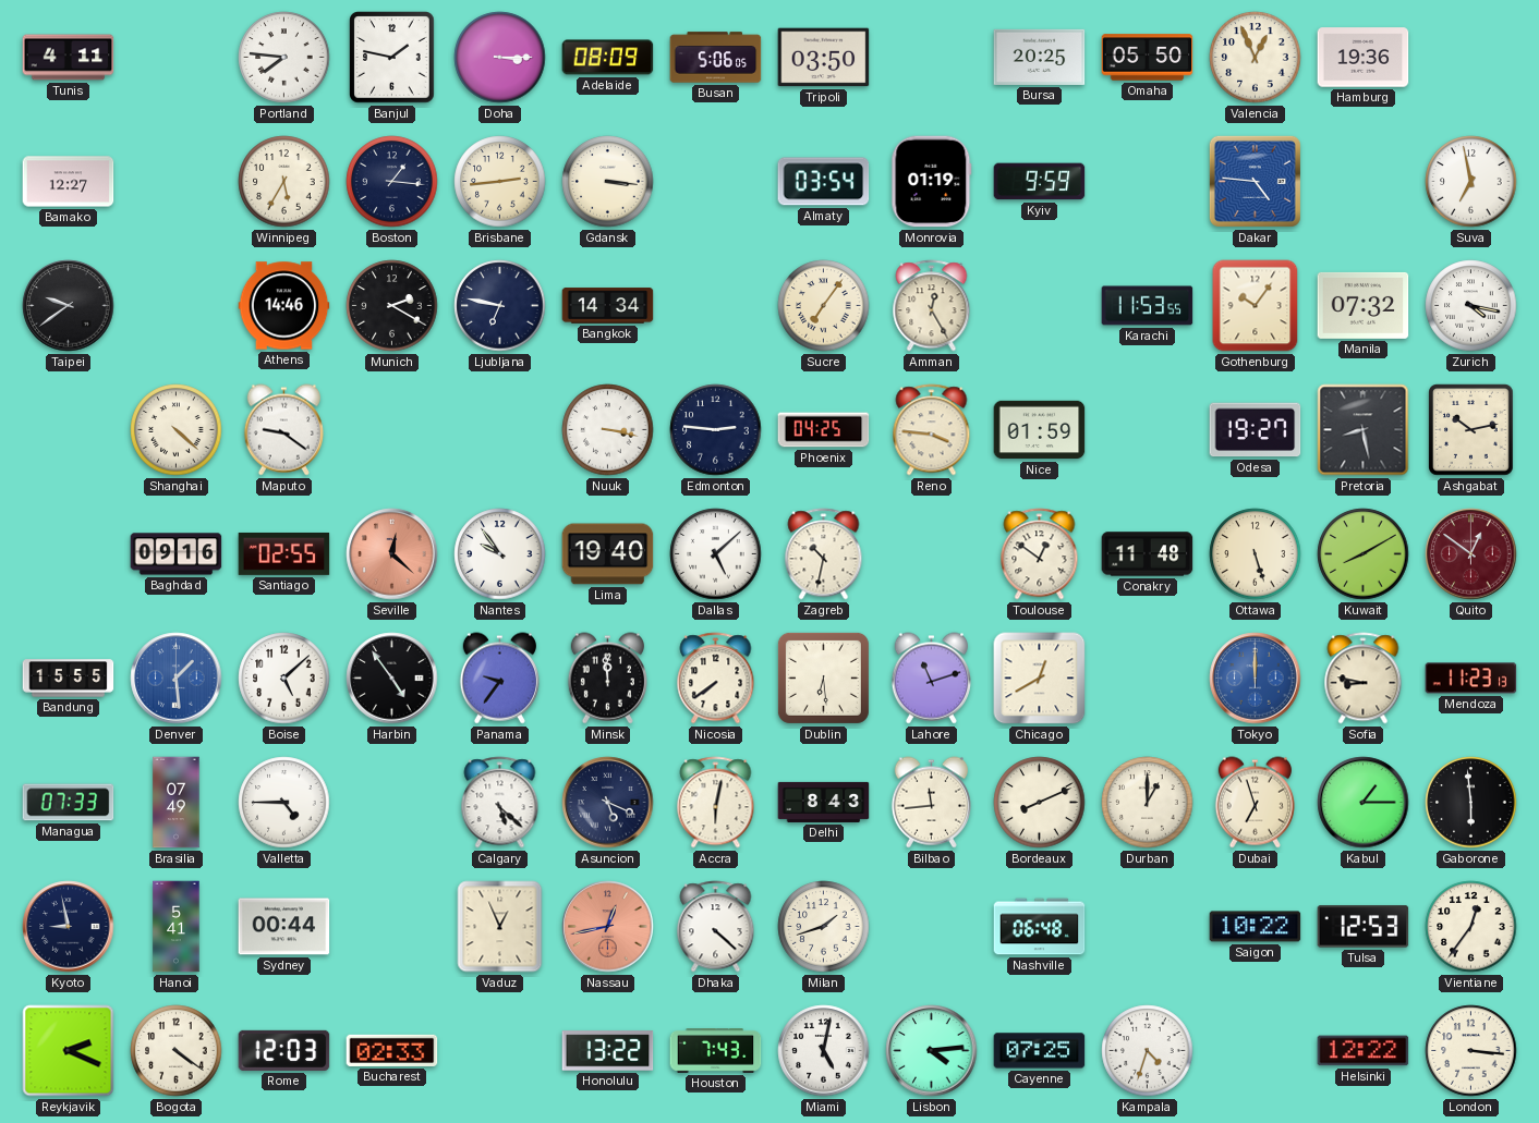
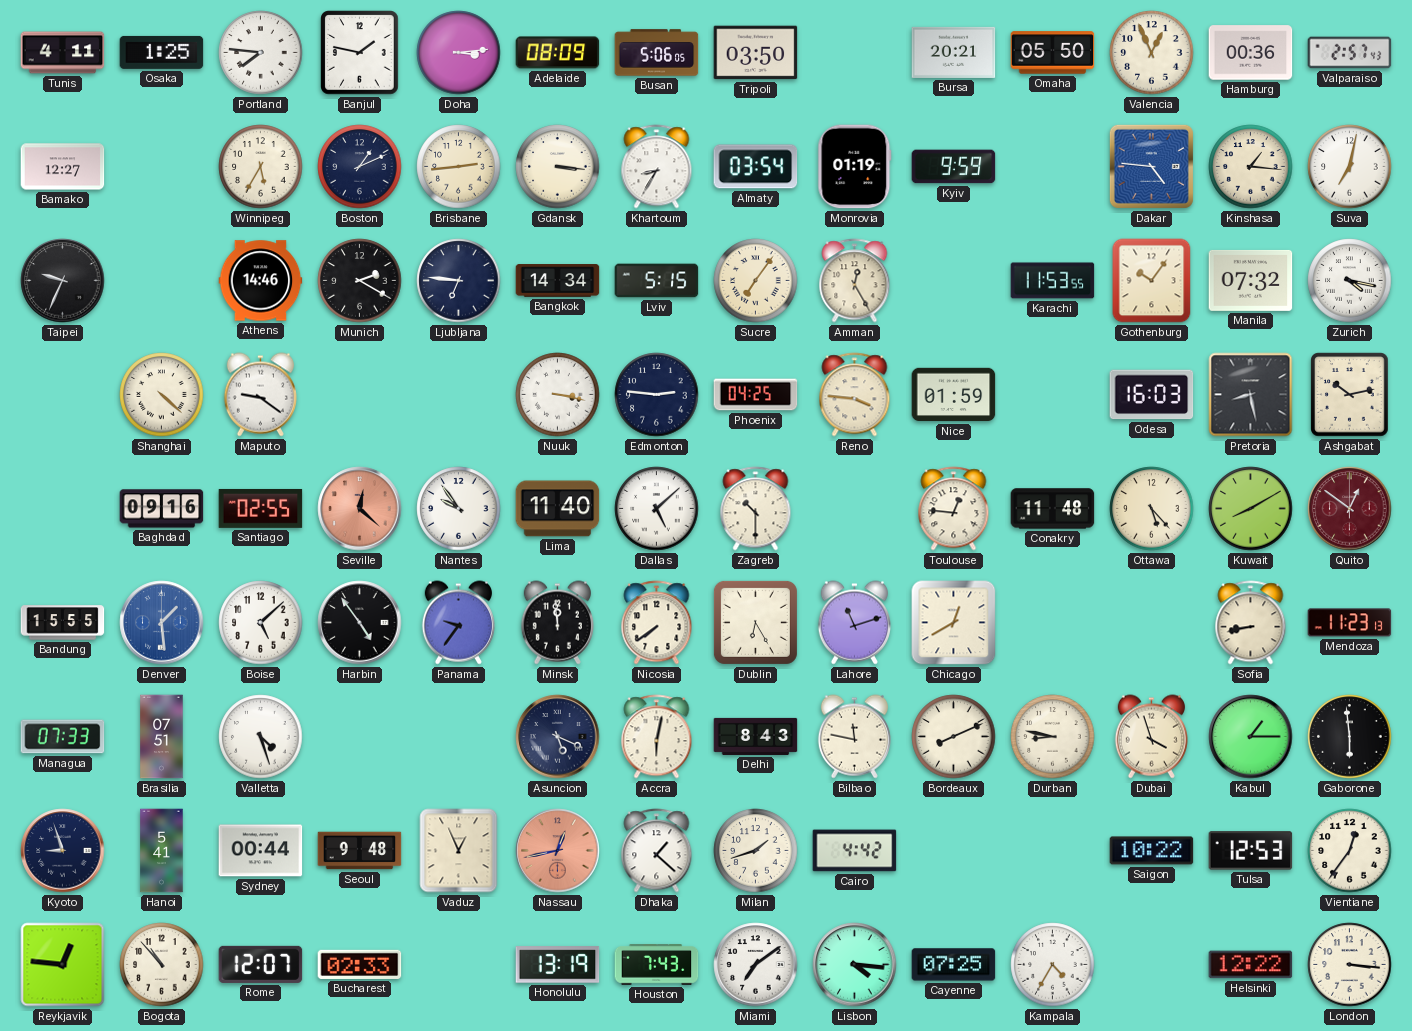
Osaka: none -> 1:25 (162, 52)
Doha: 3:15 -> 3:14 (459, 53)
Bursa: 20:25 -> 20:21 (954, 52)
Hamburg: 19:36 -> 00:36 (1251, 53)
Valparaiso: none -> 2:57 (1350, 53)
Boston: 1:16 -> 1:11 (360, 167)
Khartoum: none -> 8:35 (657, 167)
Kinshasa: none -> 1:16 (1251, 167)
Suva: 6:58 -> 7:02 (1350, 167)
Taipei: 9:39 -> 9:34 (63, 281)
Ljubljana: 6:47 -> 6:46 (459, 281)
Lviv: none -> 5:15 (657, 281)
Odesa: 19:27 -> 16:03 (1152, 395)
Lima: 19:40 -> 11:40 (558, 509)
Zagreb: 10:32 -> 10:30 (756, 509)
Toulouse: 12:51 -> 12:46 (954, 509)
Ottawa: 5:27 -> 5:23 (1152, 509)
Dublin: 6:29 -> 6:25 (755, 622)
Tokyo: 12:00 -> none (1256, 679)
Sofia: 8:47 -> 8:43 (1251, 623)
Brasilia: 07:49 -> 07:51 (162, 737)
Valletta: 4:45 -> 4:27 (261, 737)
Calgary: 5:22 -> none (500, 803)
Bilbao: 11:44 -> 11:47 (854, 737)
Durban: 1:00 -> 8:47 (1053, 737)
Dubai: 6:57 -> 3:57 (1151, 737)
Kyoto: 8:58 -> 8:57 (63, 851)
Seoul: none -> 9:48 (360, 851)
Dhaka: 4:22 -> 1:22 (657, 851)
Cairo: none -> 4:42 (855, 851)
Nashville: 06:48 -> none (1040, 927)
Reykjavik: 2:19 -> 12:46 (63, 965)
Bogota: 4:21 -> 10:53 (162, 965)
Rome: 12:03 -> 12:07 (261, 964)
Honolulu: 13:22 -> 13:19 (558, 965)
Miami: 5:02 -> 7:09 (756, 965)
Lisbon: 4:14 -> 4:16 (855, 965)
Kampala: 4:33 -> 4:35 (1053, 965)
